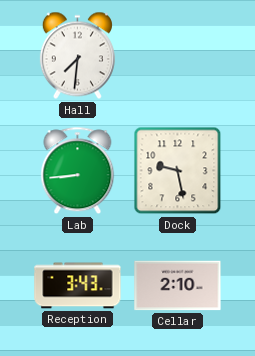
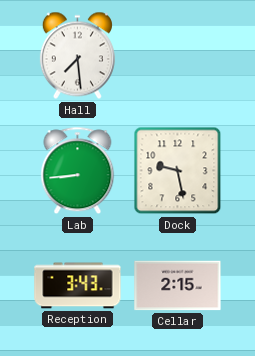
Hall: 7:31 -> 7:29 (77, 56)
Cellar: 2:10 -> 2:15 (178, 286)
